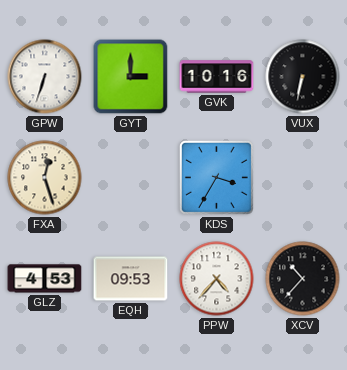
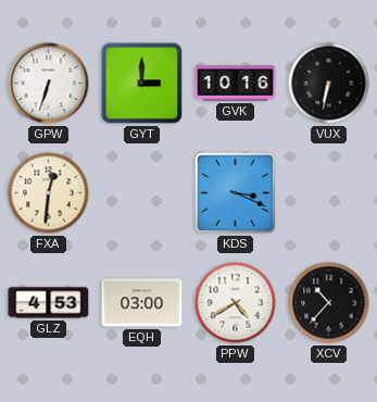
FXA: 12:27 -> 12:31 (49, 193)
KDS: 3:35 -> 3:19 (235, 192)
EQH: 09:53 -> 03:00 (142, 303)
PPW: 4:37 -> 4:40 (236, 303)
